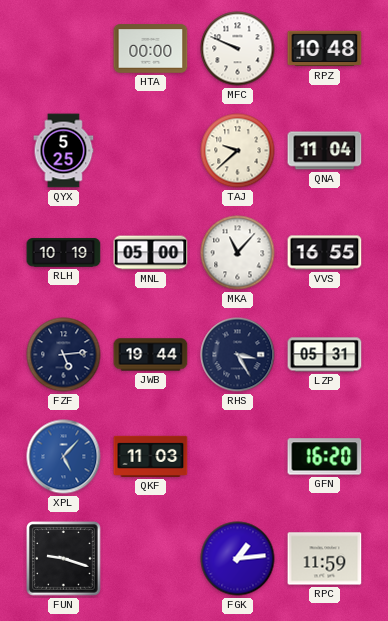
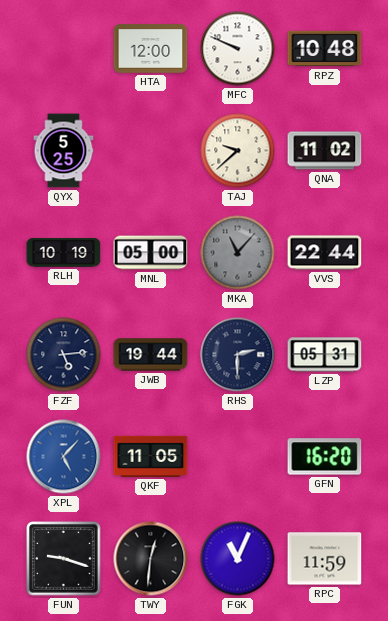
HTA: 00:00 -> 12:00 (151, 49)
QNA: 11:04 -> 11:02 (325, 151)
MKA dial: white -> grey (238, 253)
VVS: 16:55 -> 22:44 (325, 253)
RHS: 3:25 -> 2:30 (238, 355)
QKF: 11:03 -> 11:05 (151, 456)
TWY: none -> 12:31 (151, 559)
FGK: 1:14 -> 11:04 (238, 559)
